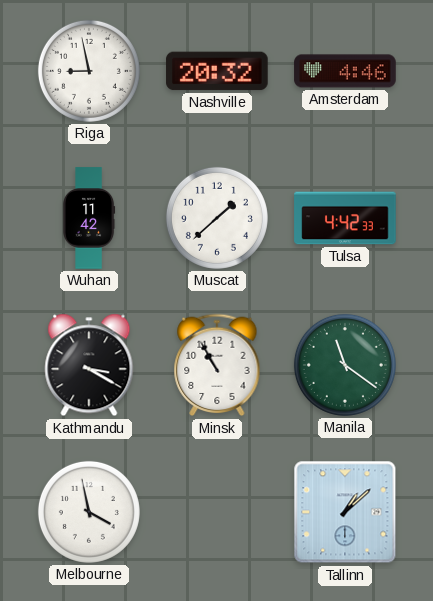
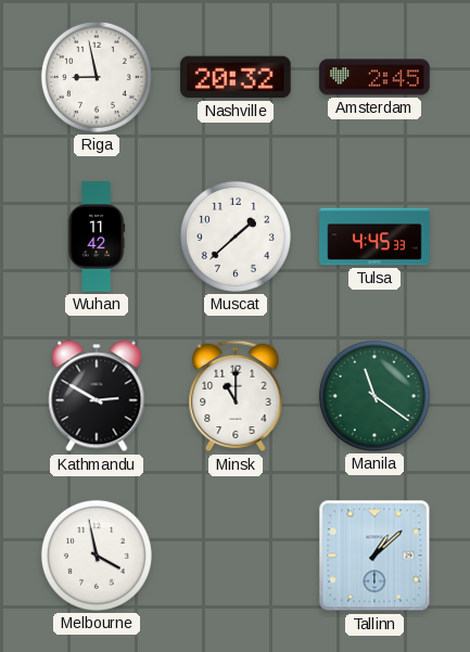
Amsterdam: 4:46 -> 2:45 (374, 77)
Tulsa: 4:42 -> 4:45 (374, 236)
Kathmandu: 3:20 -> 2:50 (97, 396)
Minsk: 10:55 -> 11:00 (236, 396)
